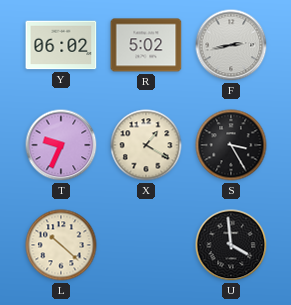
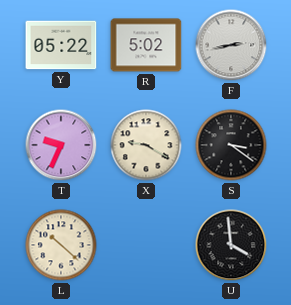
Y: 06:02 -> 05:22 (61, 45)
X: 1:20 -> 9:20 (146, 145)
S: 3:25 -> 3:21 (231, 145)
